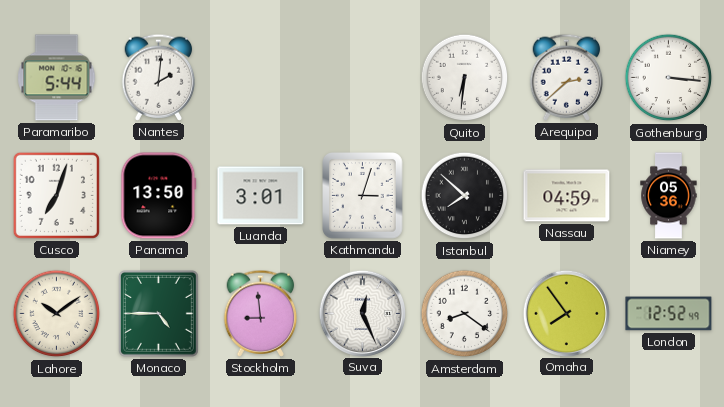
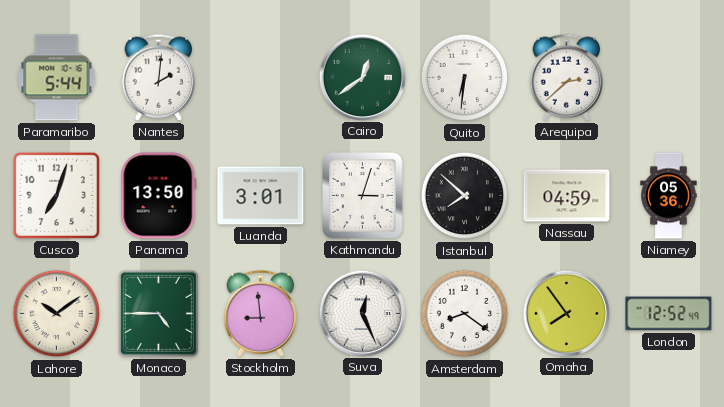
Cairo: none -> 12:39 (362, 77)
Gothenburg: 3:16 -> none (669, 78)
